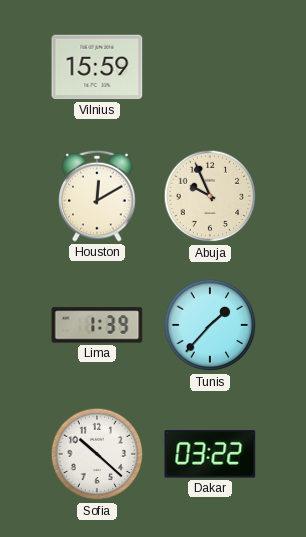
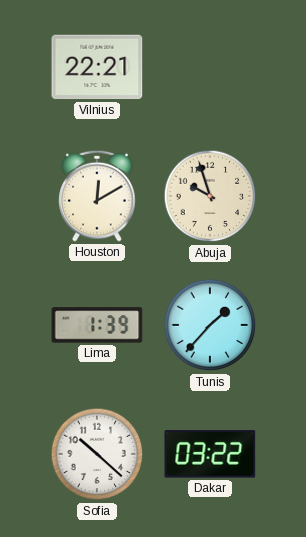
Vilnius: 15:59 -> 22:21 (97, 67)
Abuja: 9:56 -> 9:57 (210, 196)
